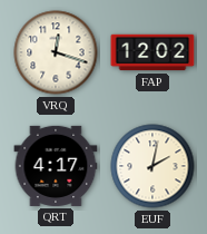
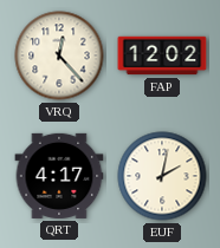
VRQ: 12:18 -> 12:23 (59, 56)
